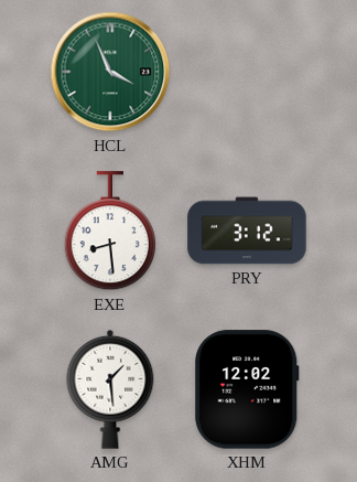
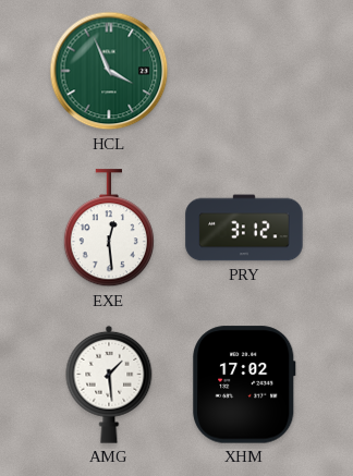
EXE: 8:29 -> 12:29 (109, 229)
XHM: 12:02 -> 17:02 (244, 385)
